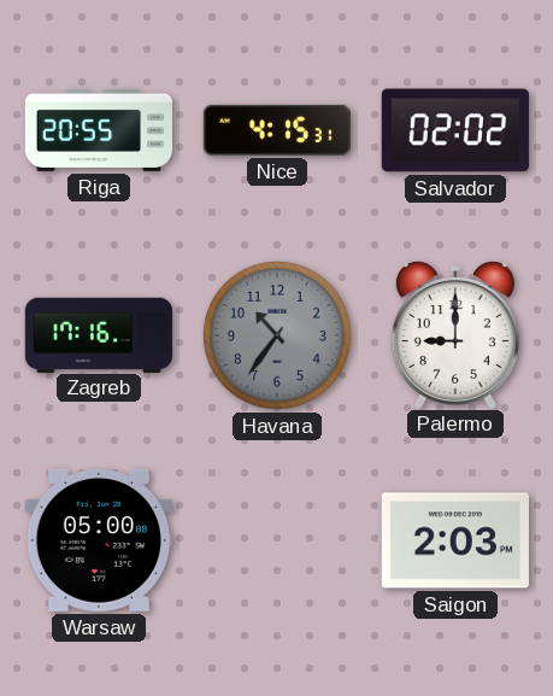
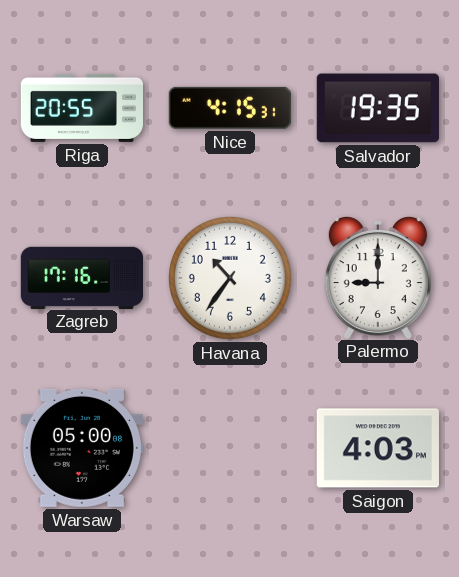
Salvador: 02:02 -> 19:35 (378, 108)
Havana dial: grey -> white (230, 278)
Saigon: 2:03 -> 4:03 (378, 448)
